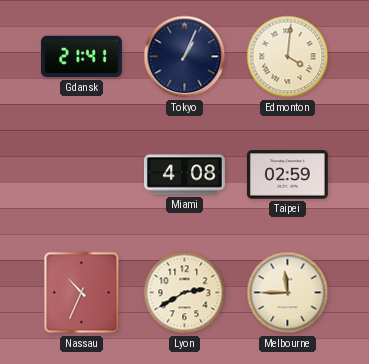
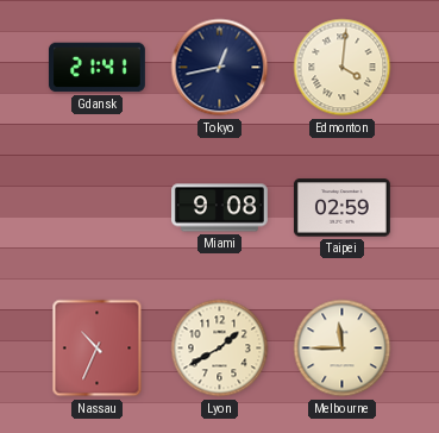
Tokyo: 1:04 -> 12:43 (220, 68)
Miami: 4:08 -> 9:08 (220, 208)
Lyon: 2:40 -> 1:40 (220, 349)
